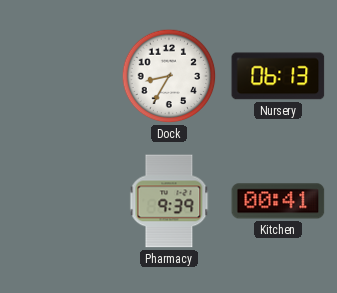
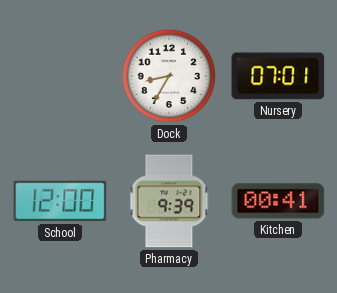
Nursery: 06:13 -> 07:01 (278, 76)
School: none -> 12:00 (60, 201)
